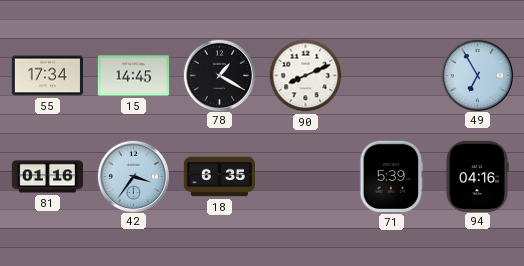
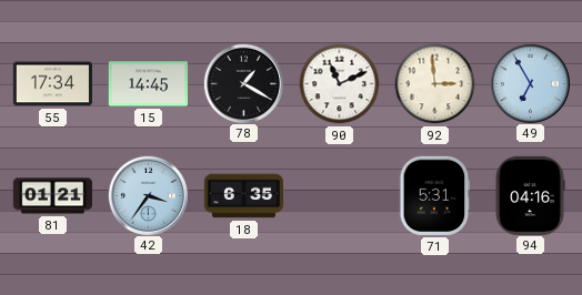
90: 8:11 -> 11:11 (340, 84)
92: none -> 2:59 (435, 84)
81: 01:16 -> 01:21 (52, 196)
71: 5:39 -> 5:31 (435, 195)
